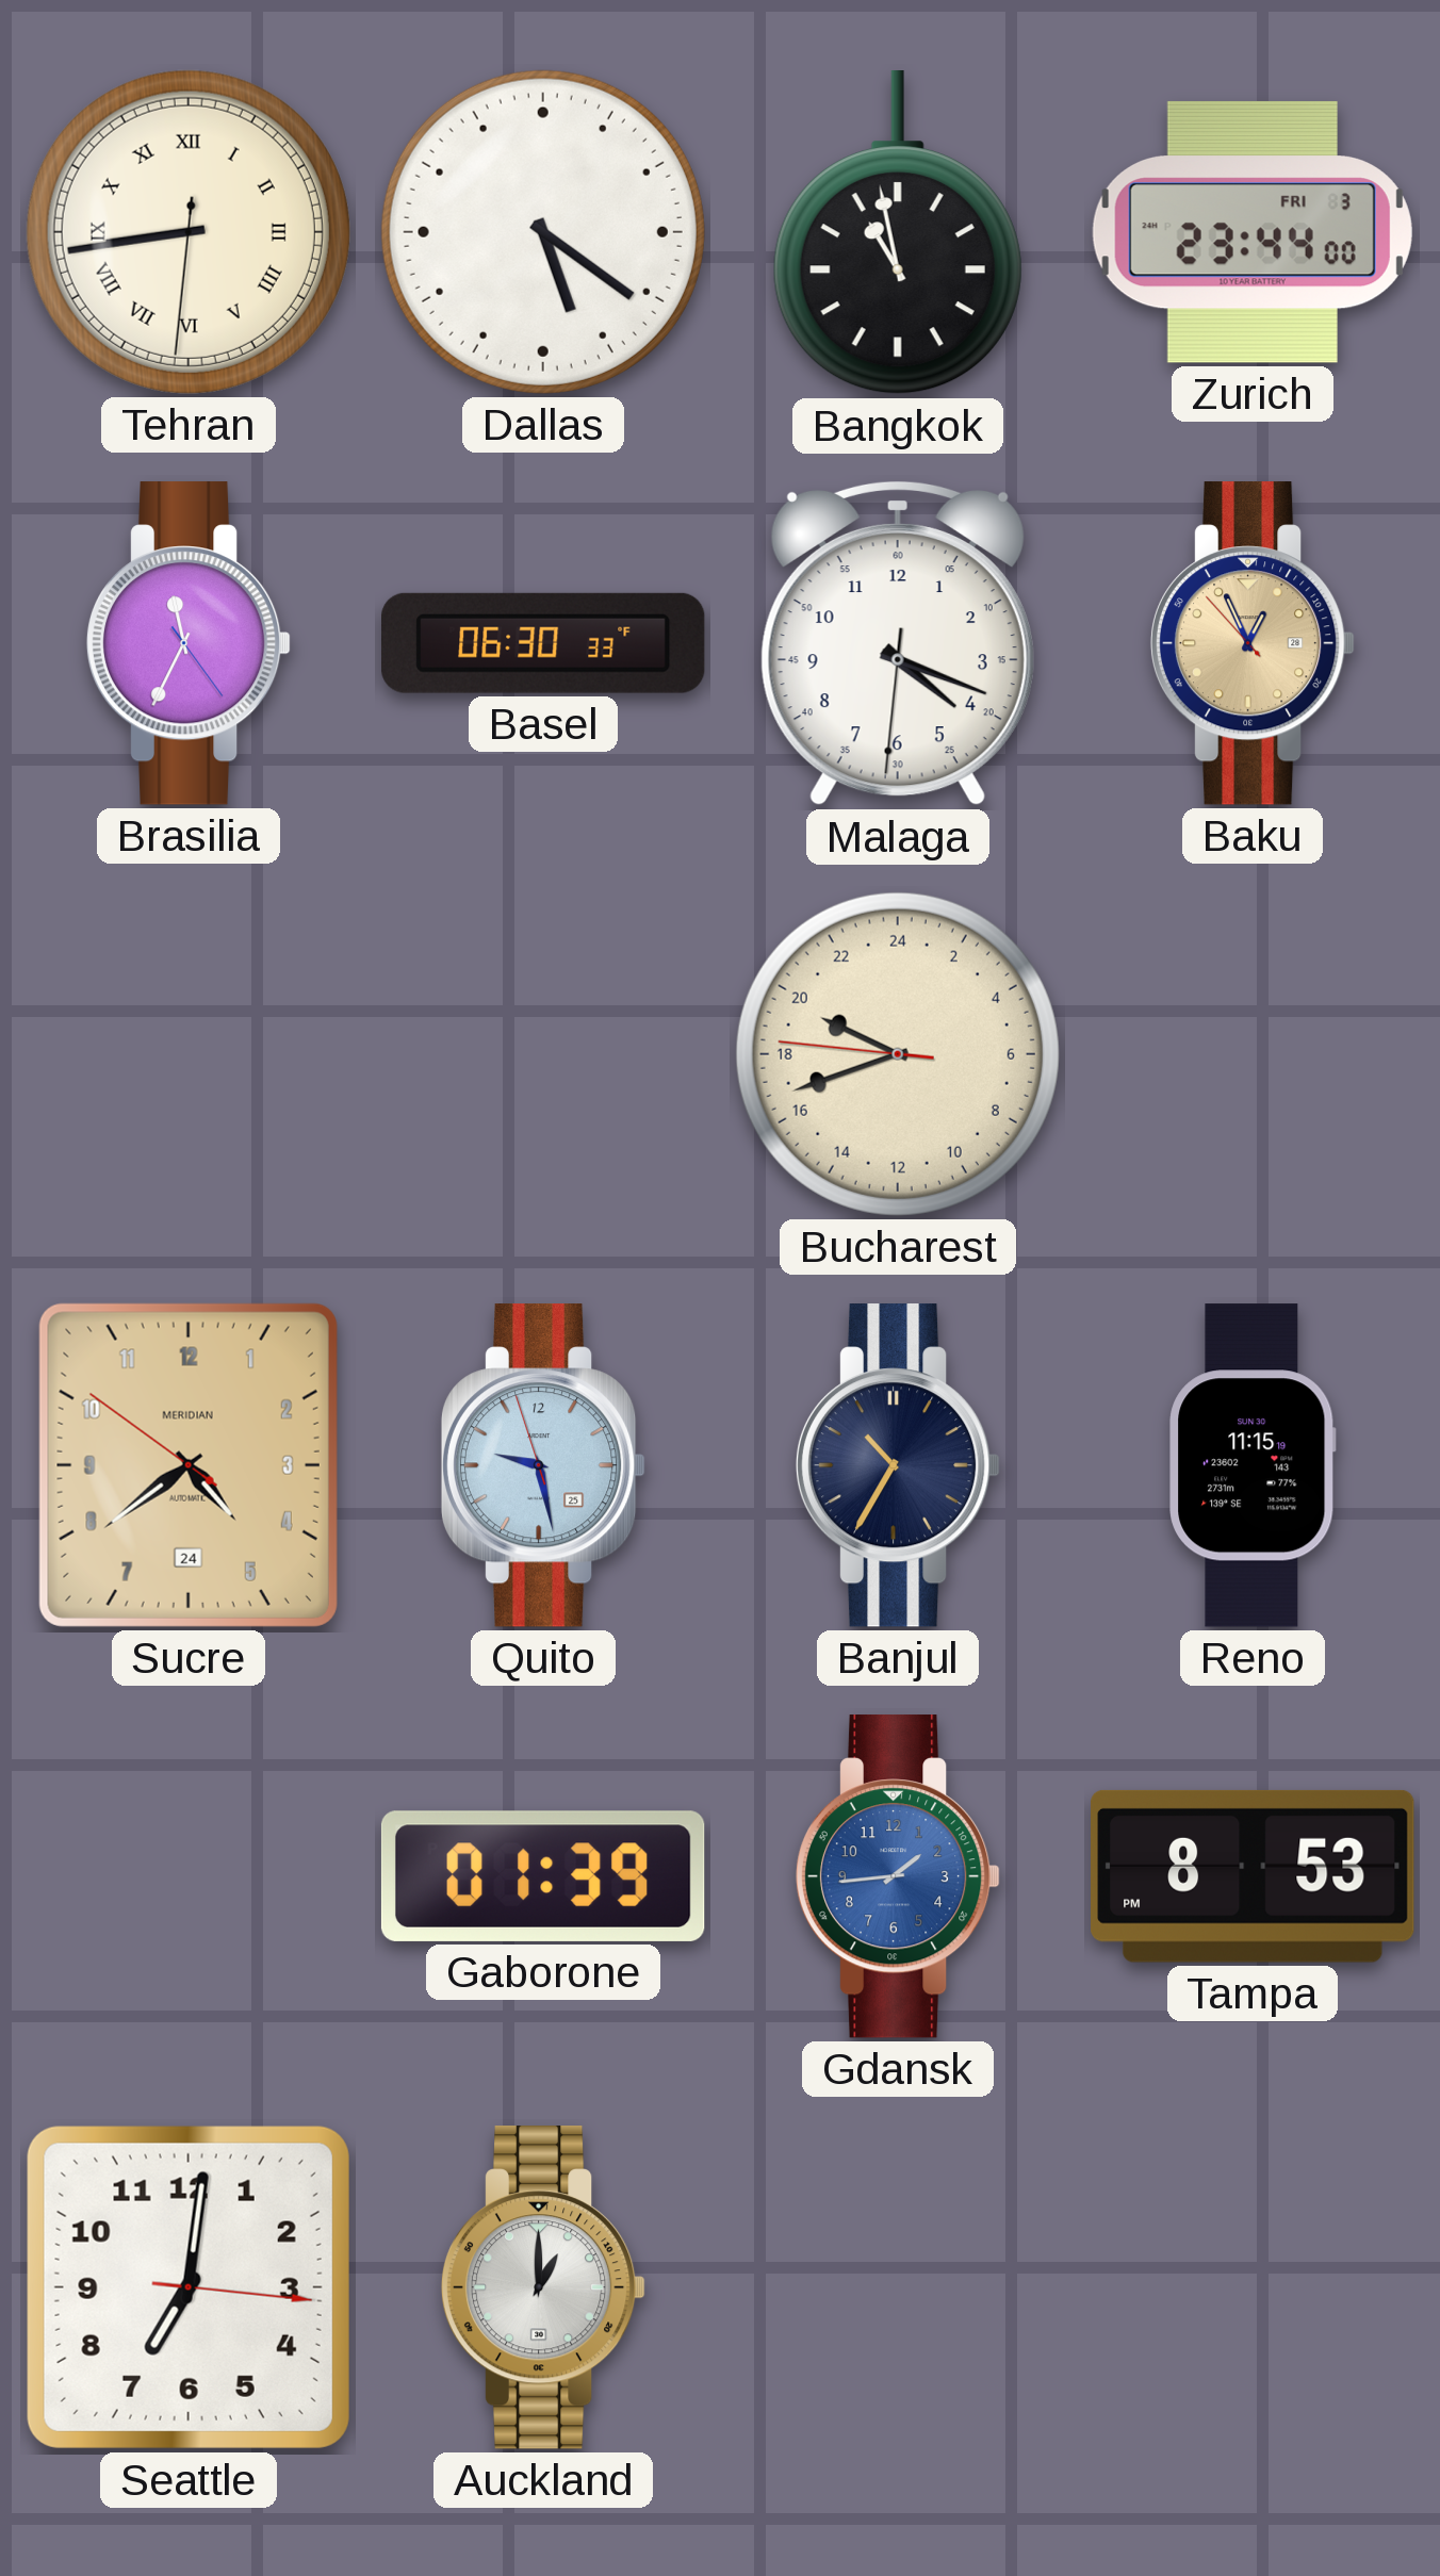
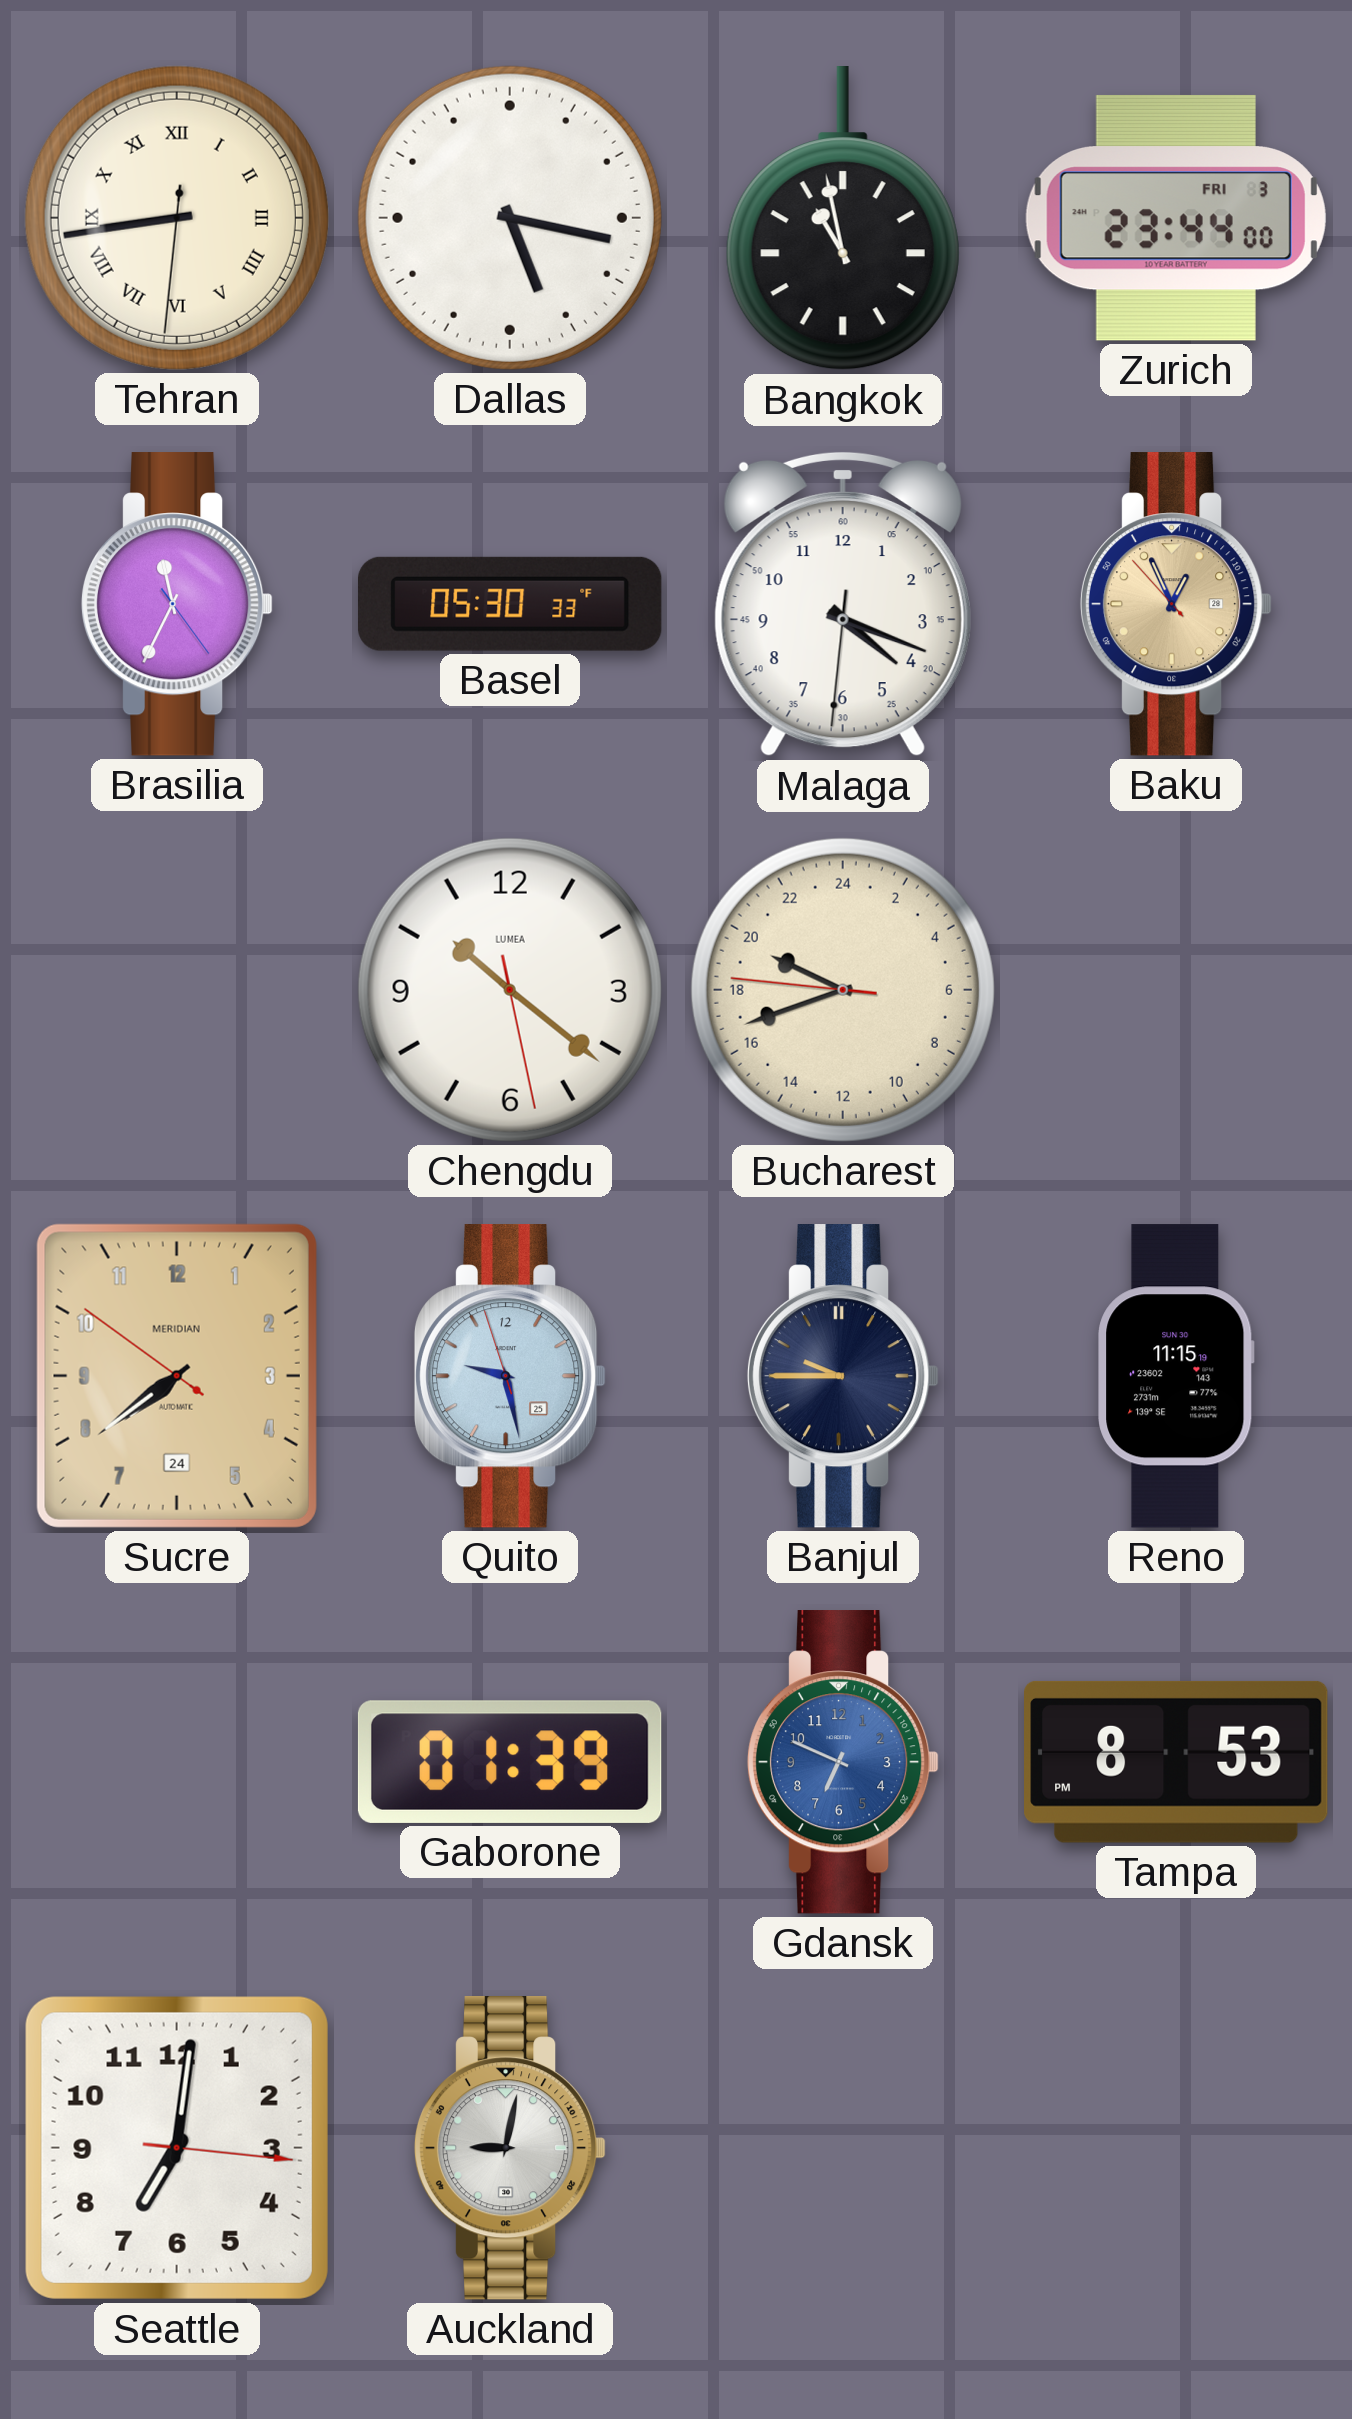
Dallas: 5:21 -> 5:17 (510, 218)
Basel: 06:30 -> 05:30 (510, 604)
Chengdu: none -> 10:21 (510, 990)
Sucre: 4:38 -> 7:38 (177, 1376)
Banjul: 10:35 -> 9:45 (843, 1376)
Gdansk: 1:44 -> 6:49 (843, 1762)
Auckland: 1:00 -> 9:02 (510, 2148)
